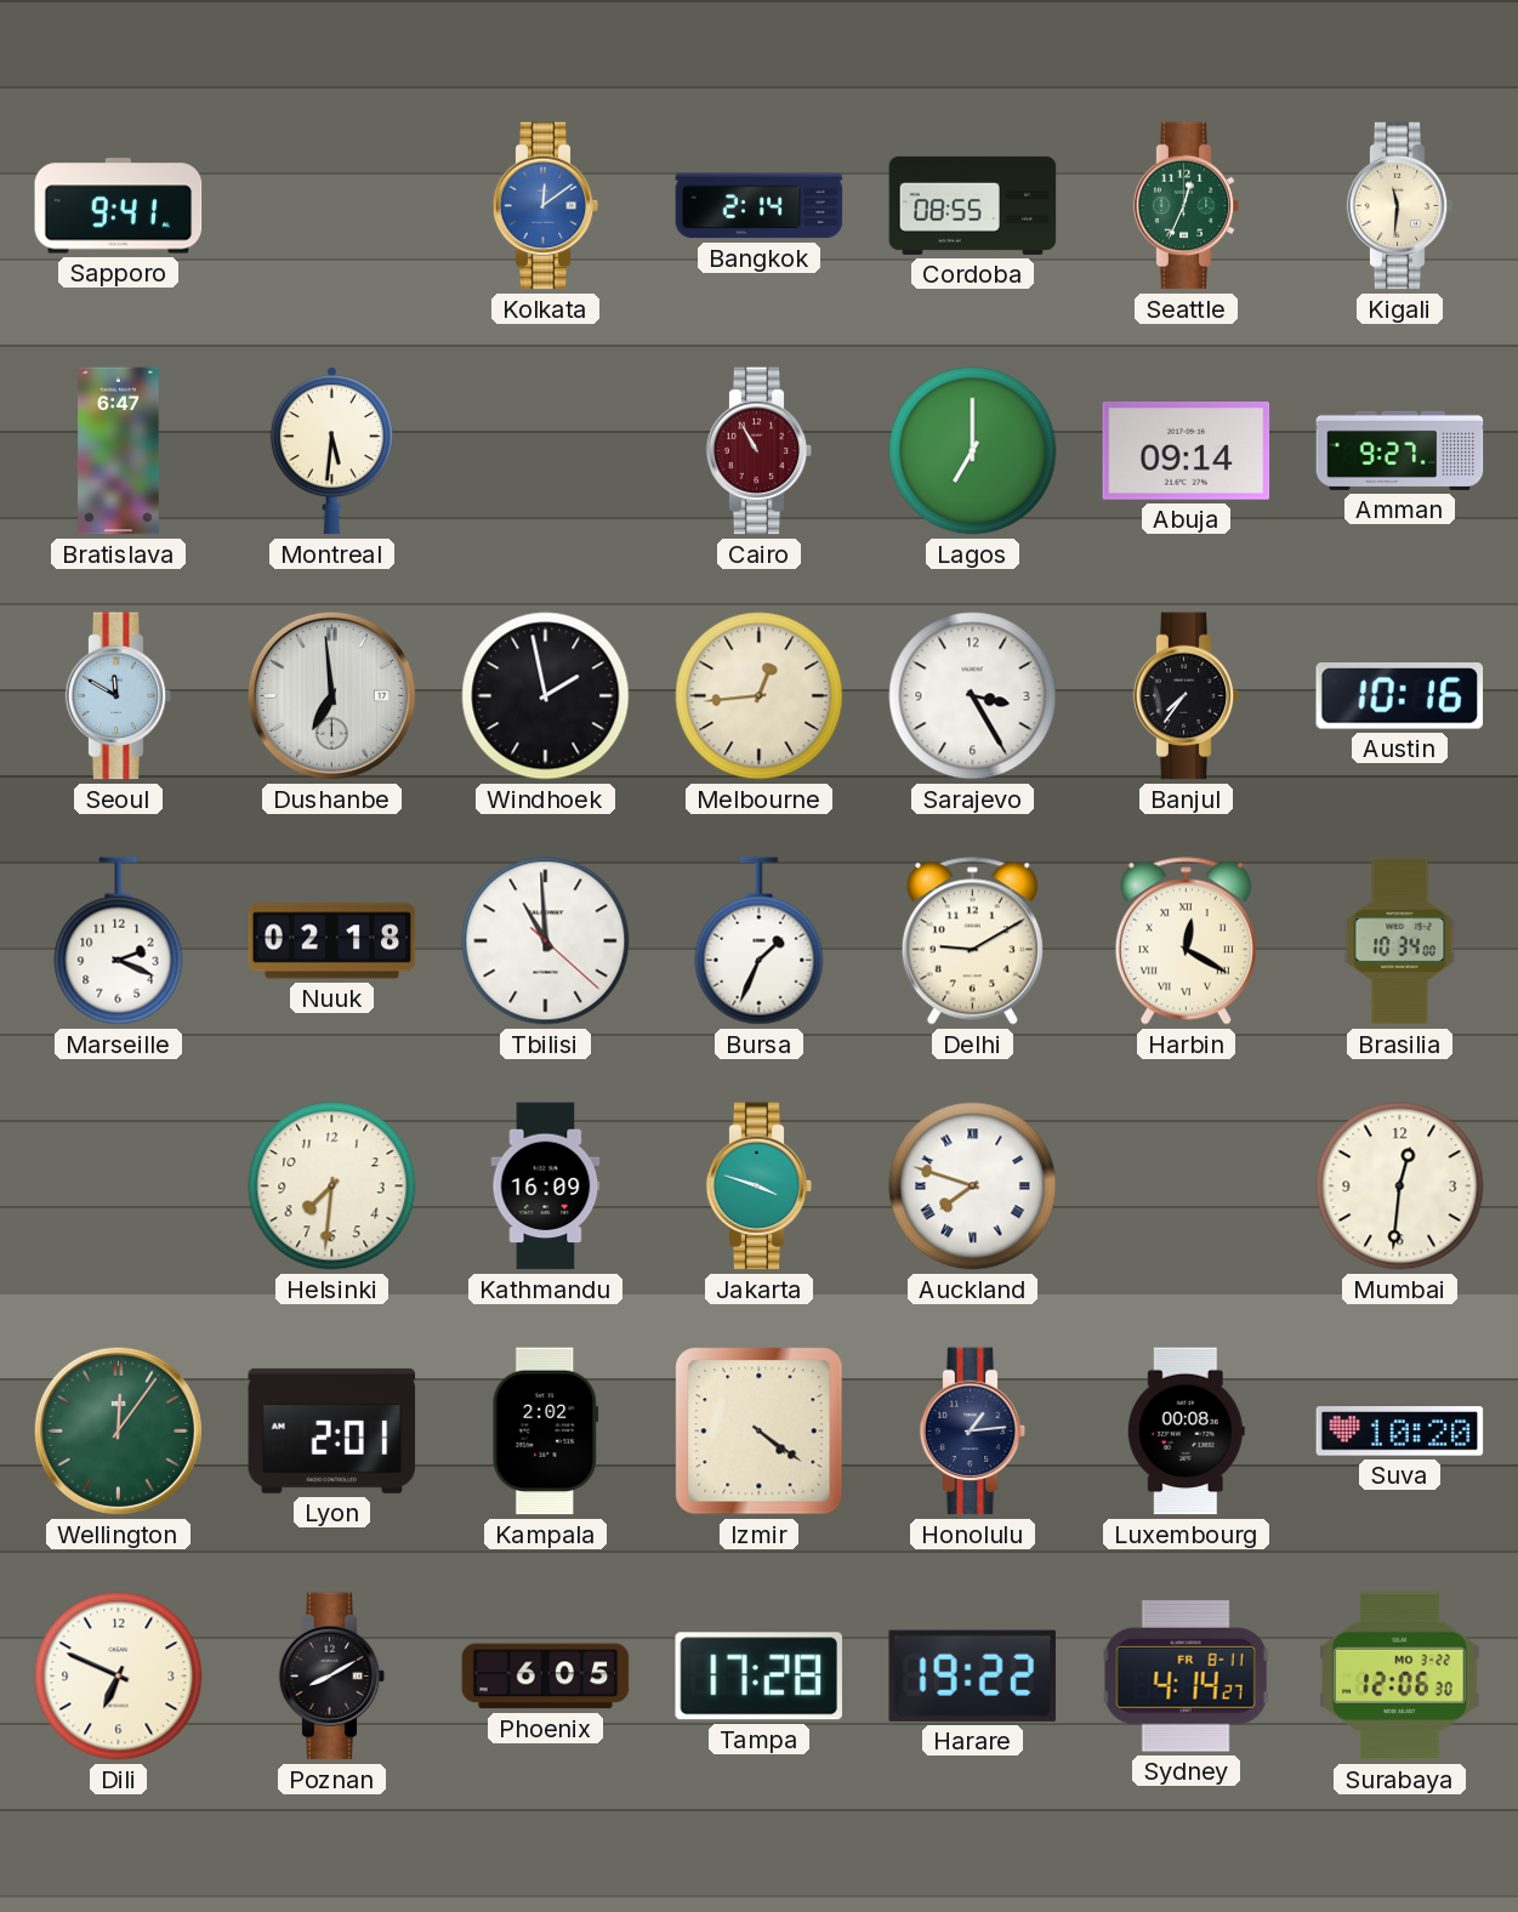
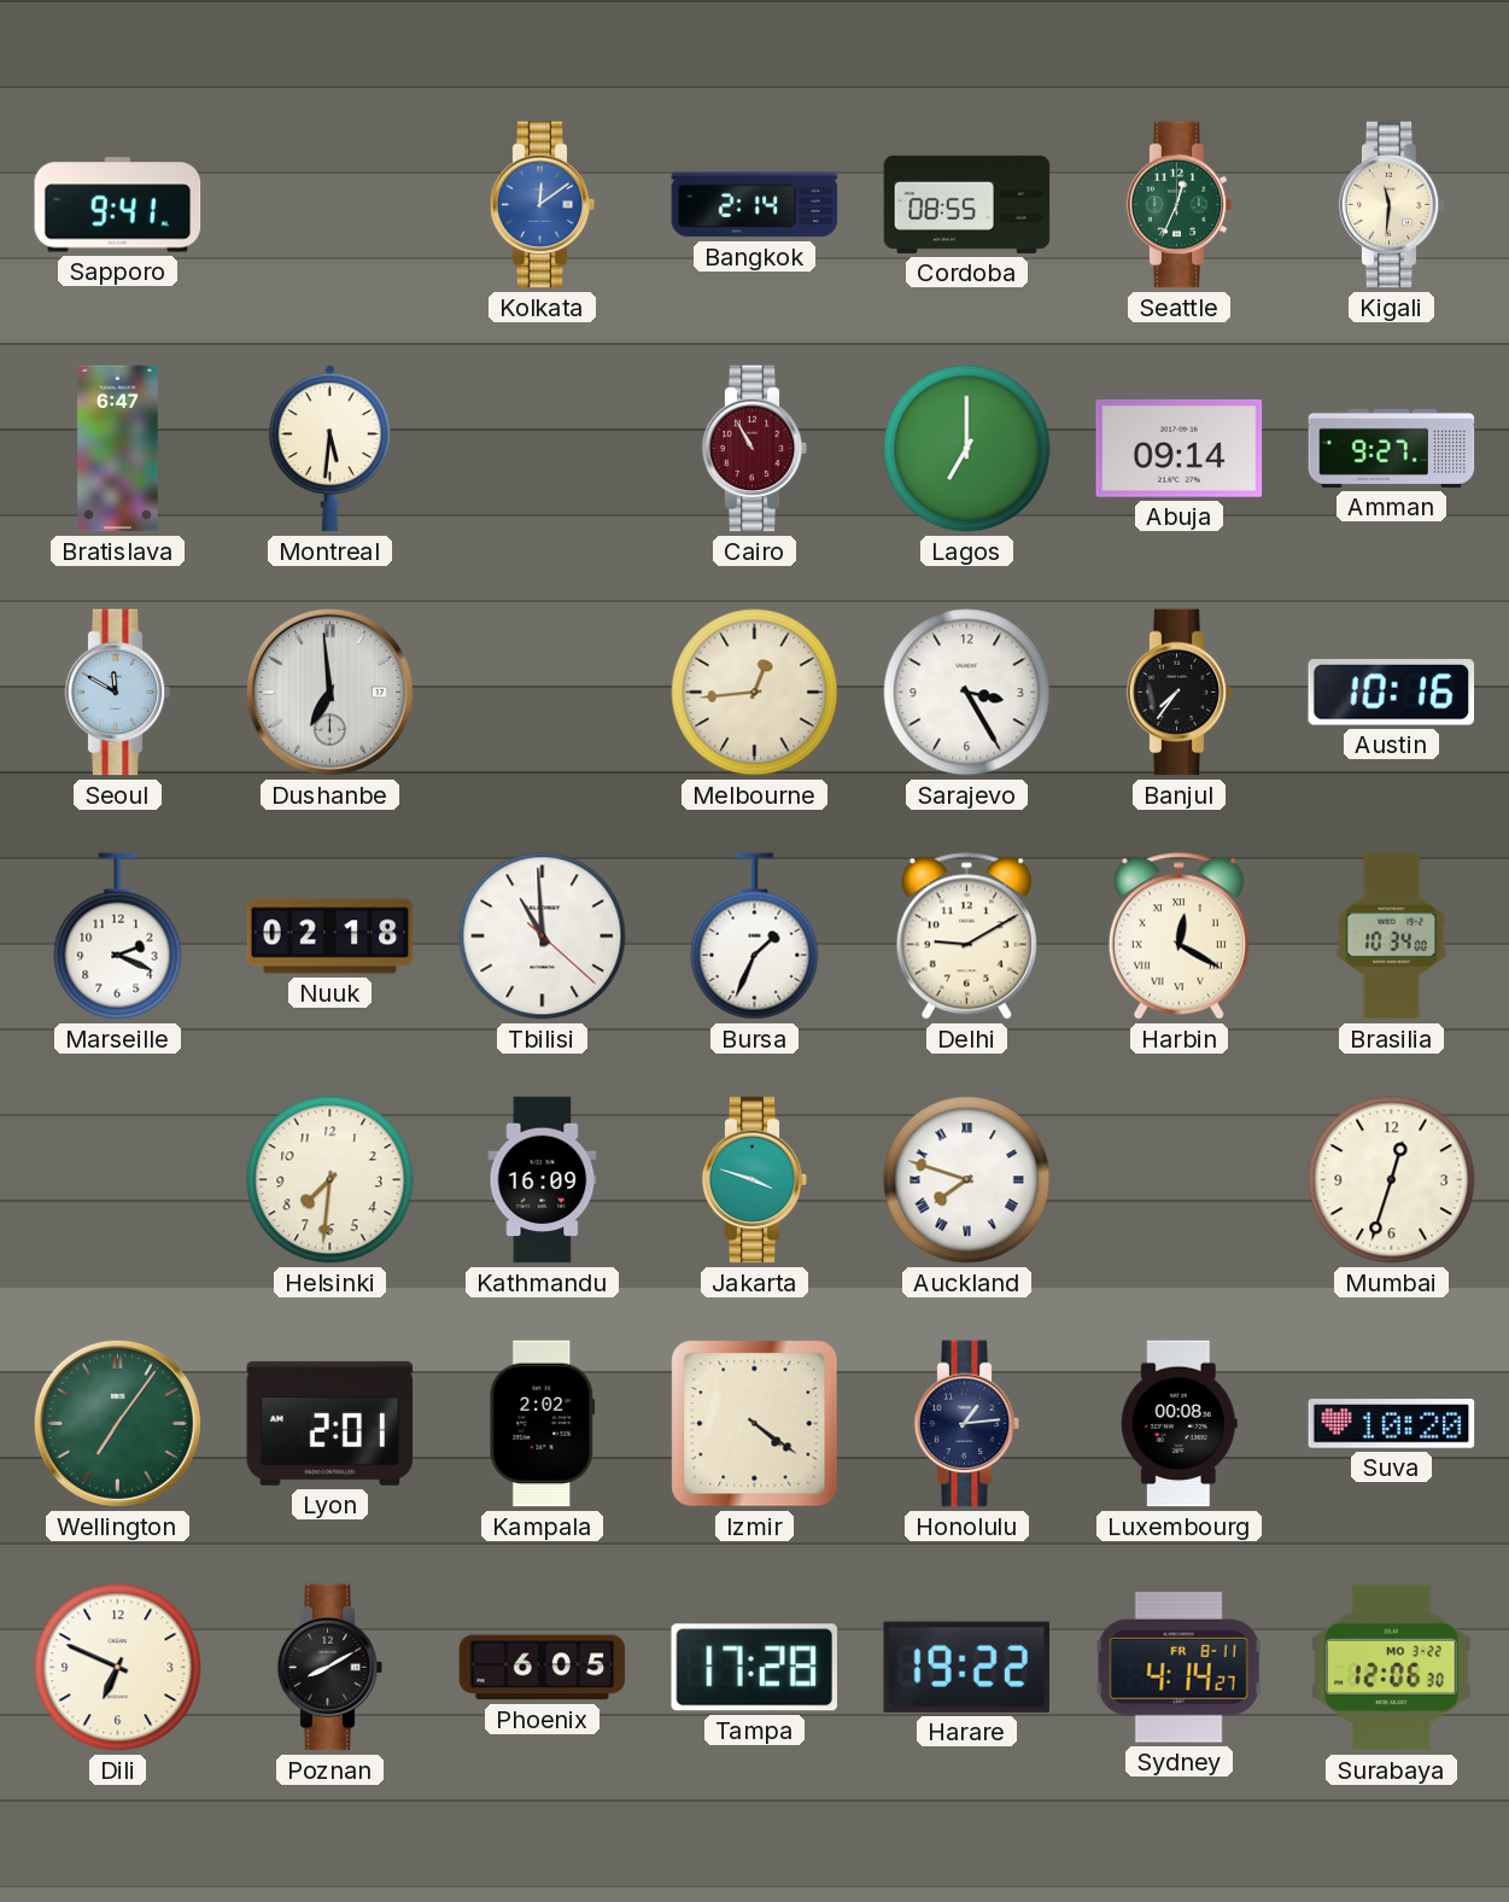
Windhoek: 1:58 -> none (546, 696)
Mumbai: 12:31 -> 12:33 (1392, 1180)
Wellington: 12:06 -> 7:06 (117, 1423)
